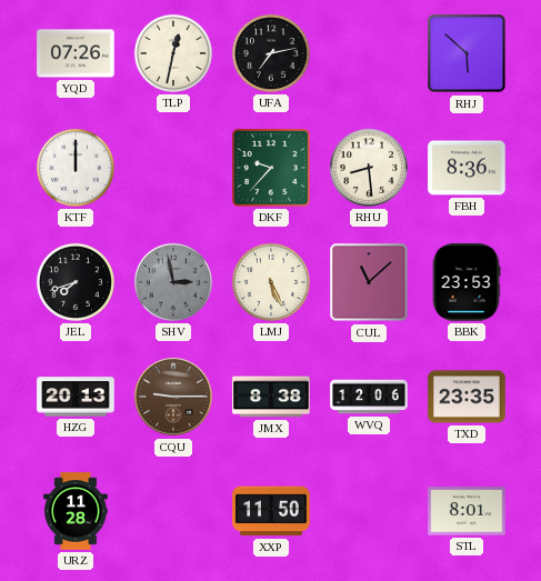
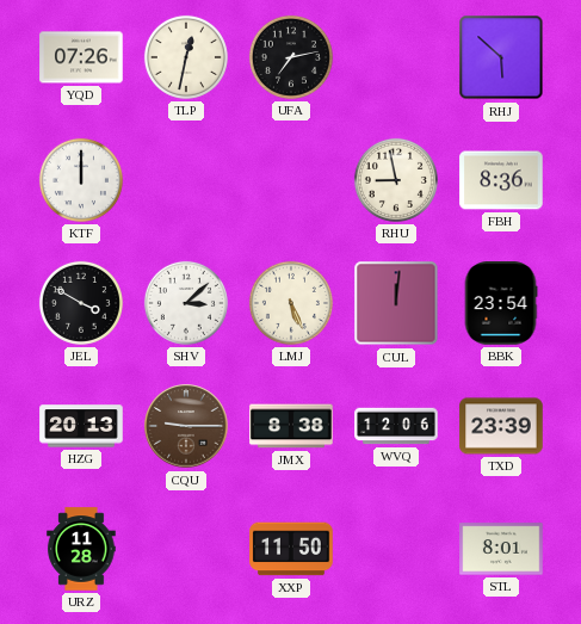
DKF: 9:37 -> none (271, 168)
RHU: 8:29 -> 8:58 (396, 180)
JEL: 7:42 -> 3:50 (81, 303)
SHV: 2:58 -> 3:08 (186, 303)
SHV dial: grey -> white (186, 303)
CUL: 11:08 -> 12:01 (396, 303)
BBK: 23:53 -> 23:54 (501, 303)
TXD: 23:35 -> 23:39 (501, 426)
